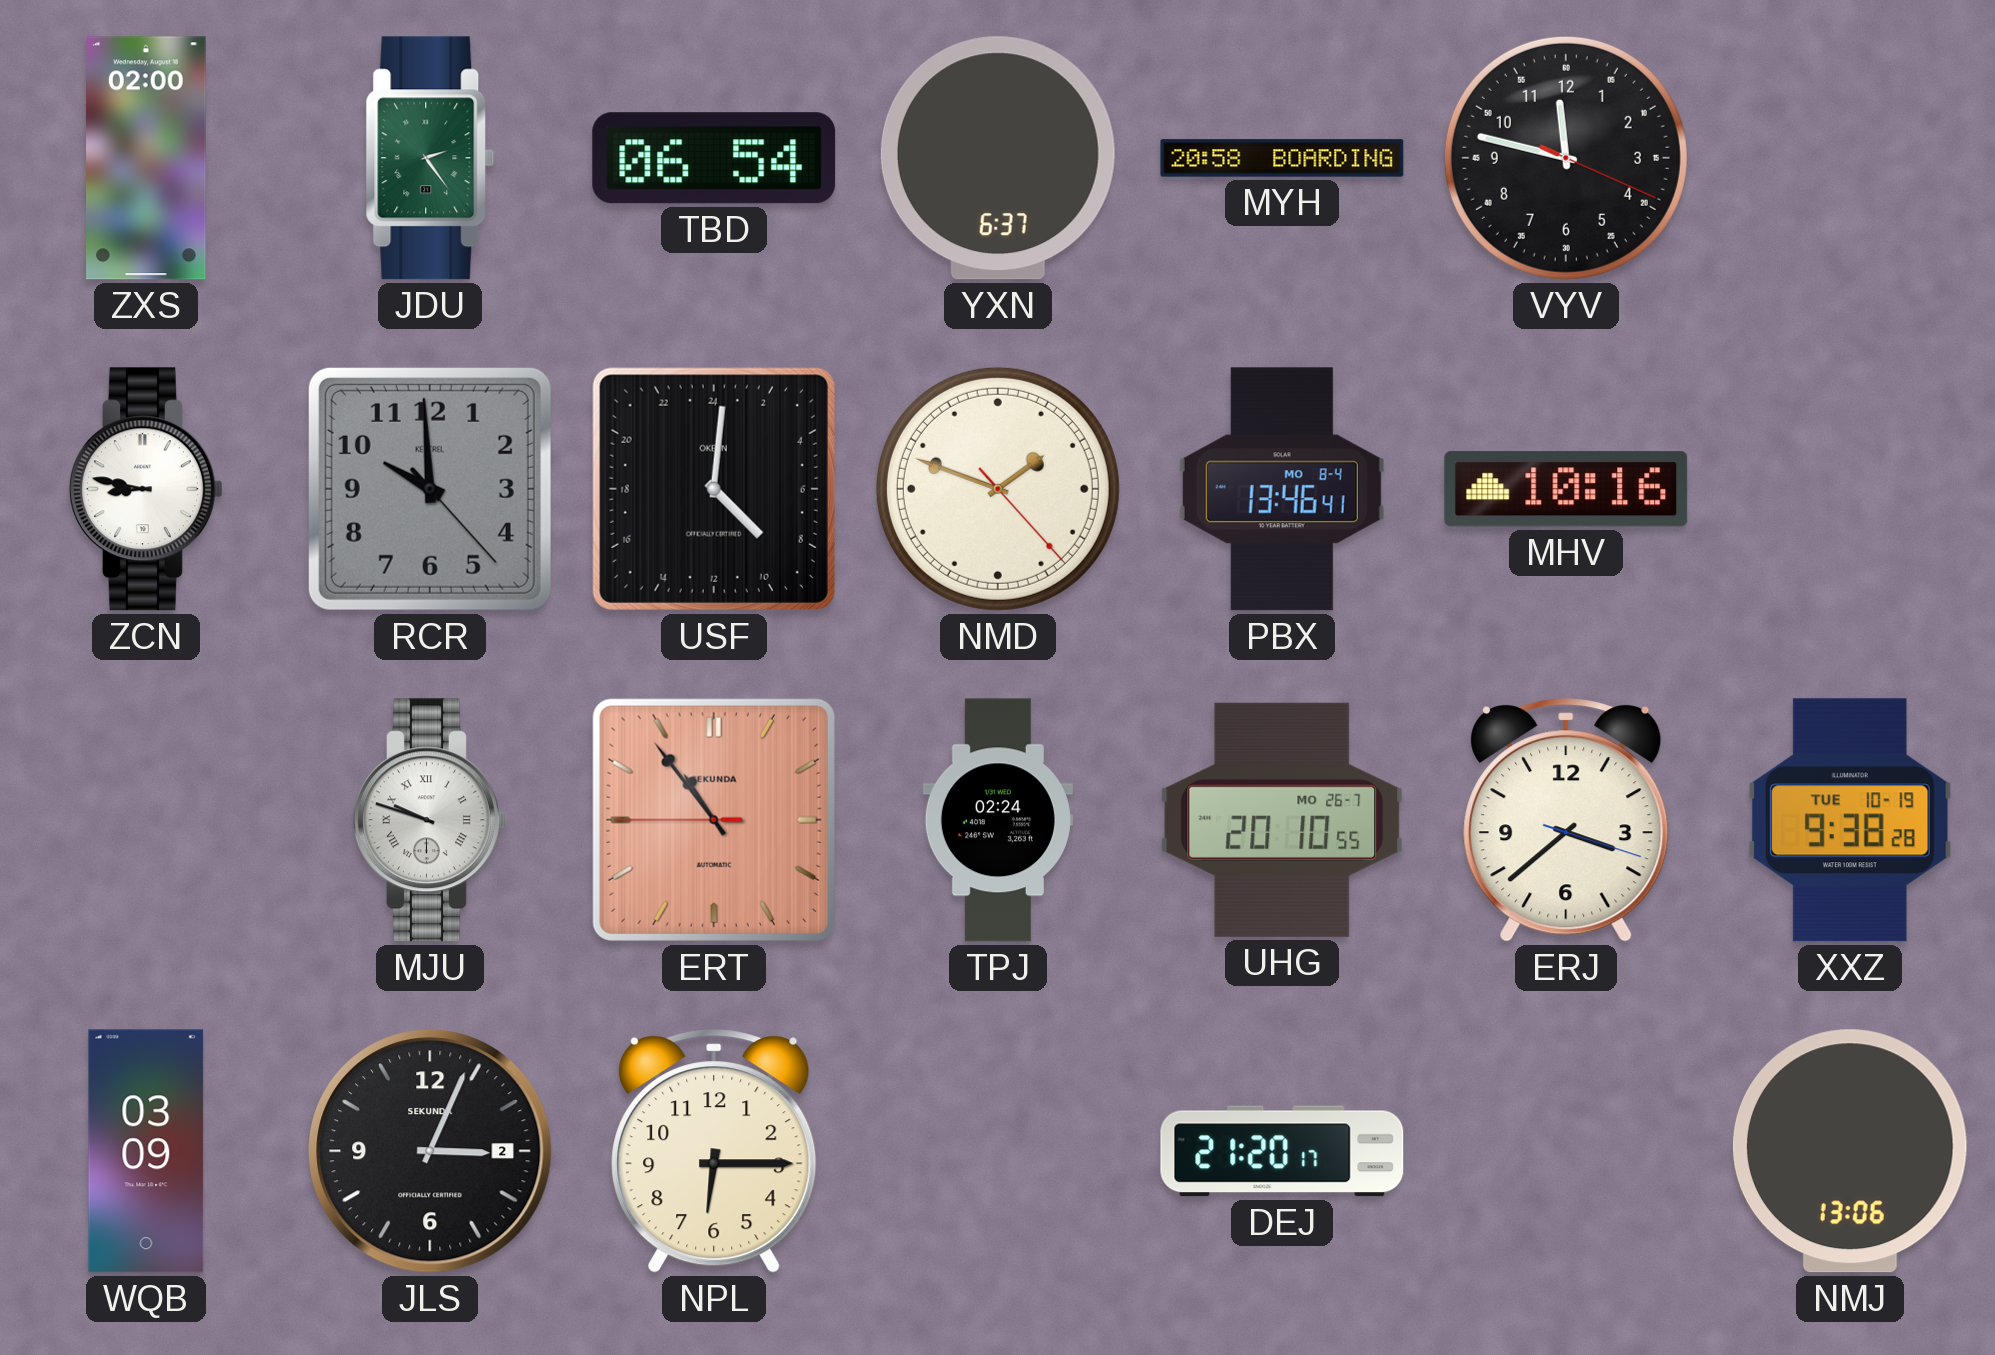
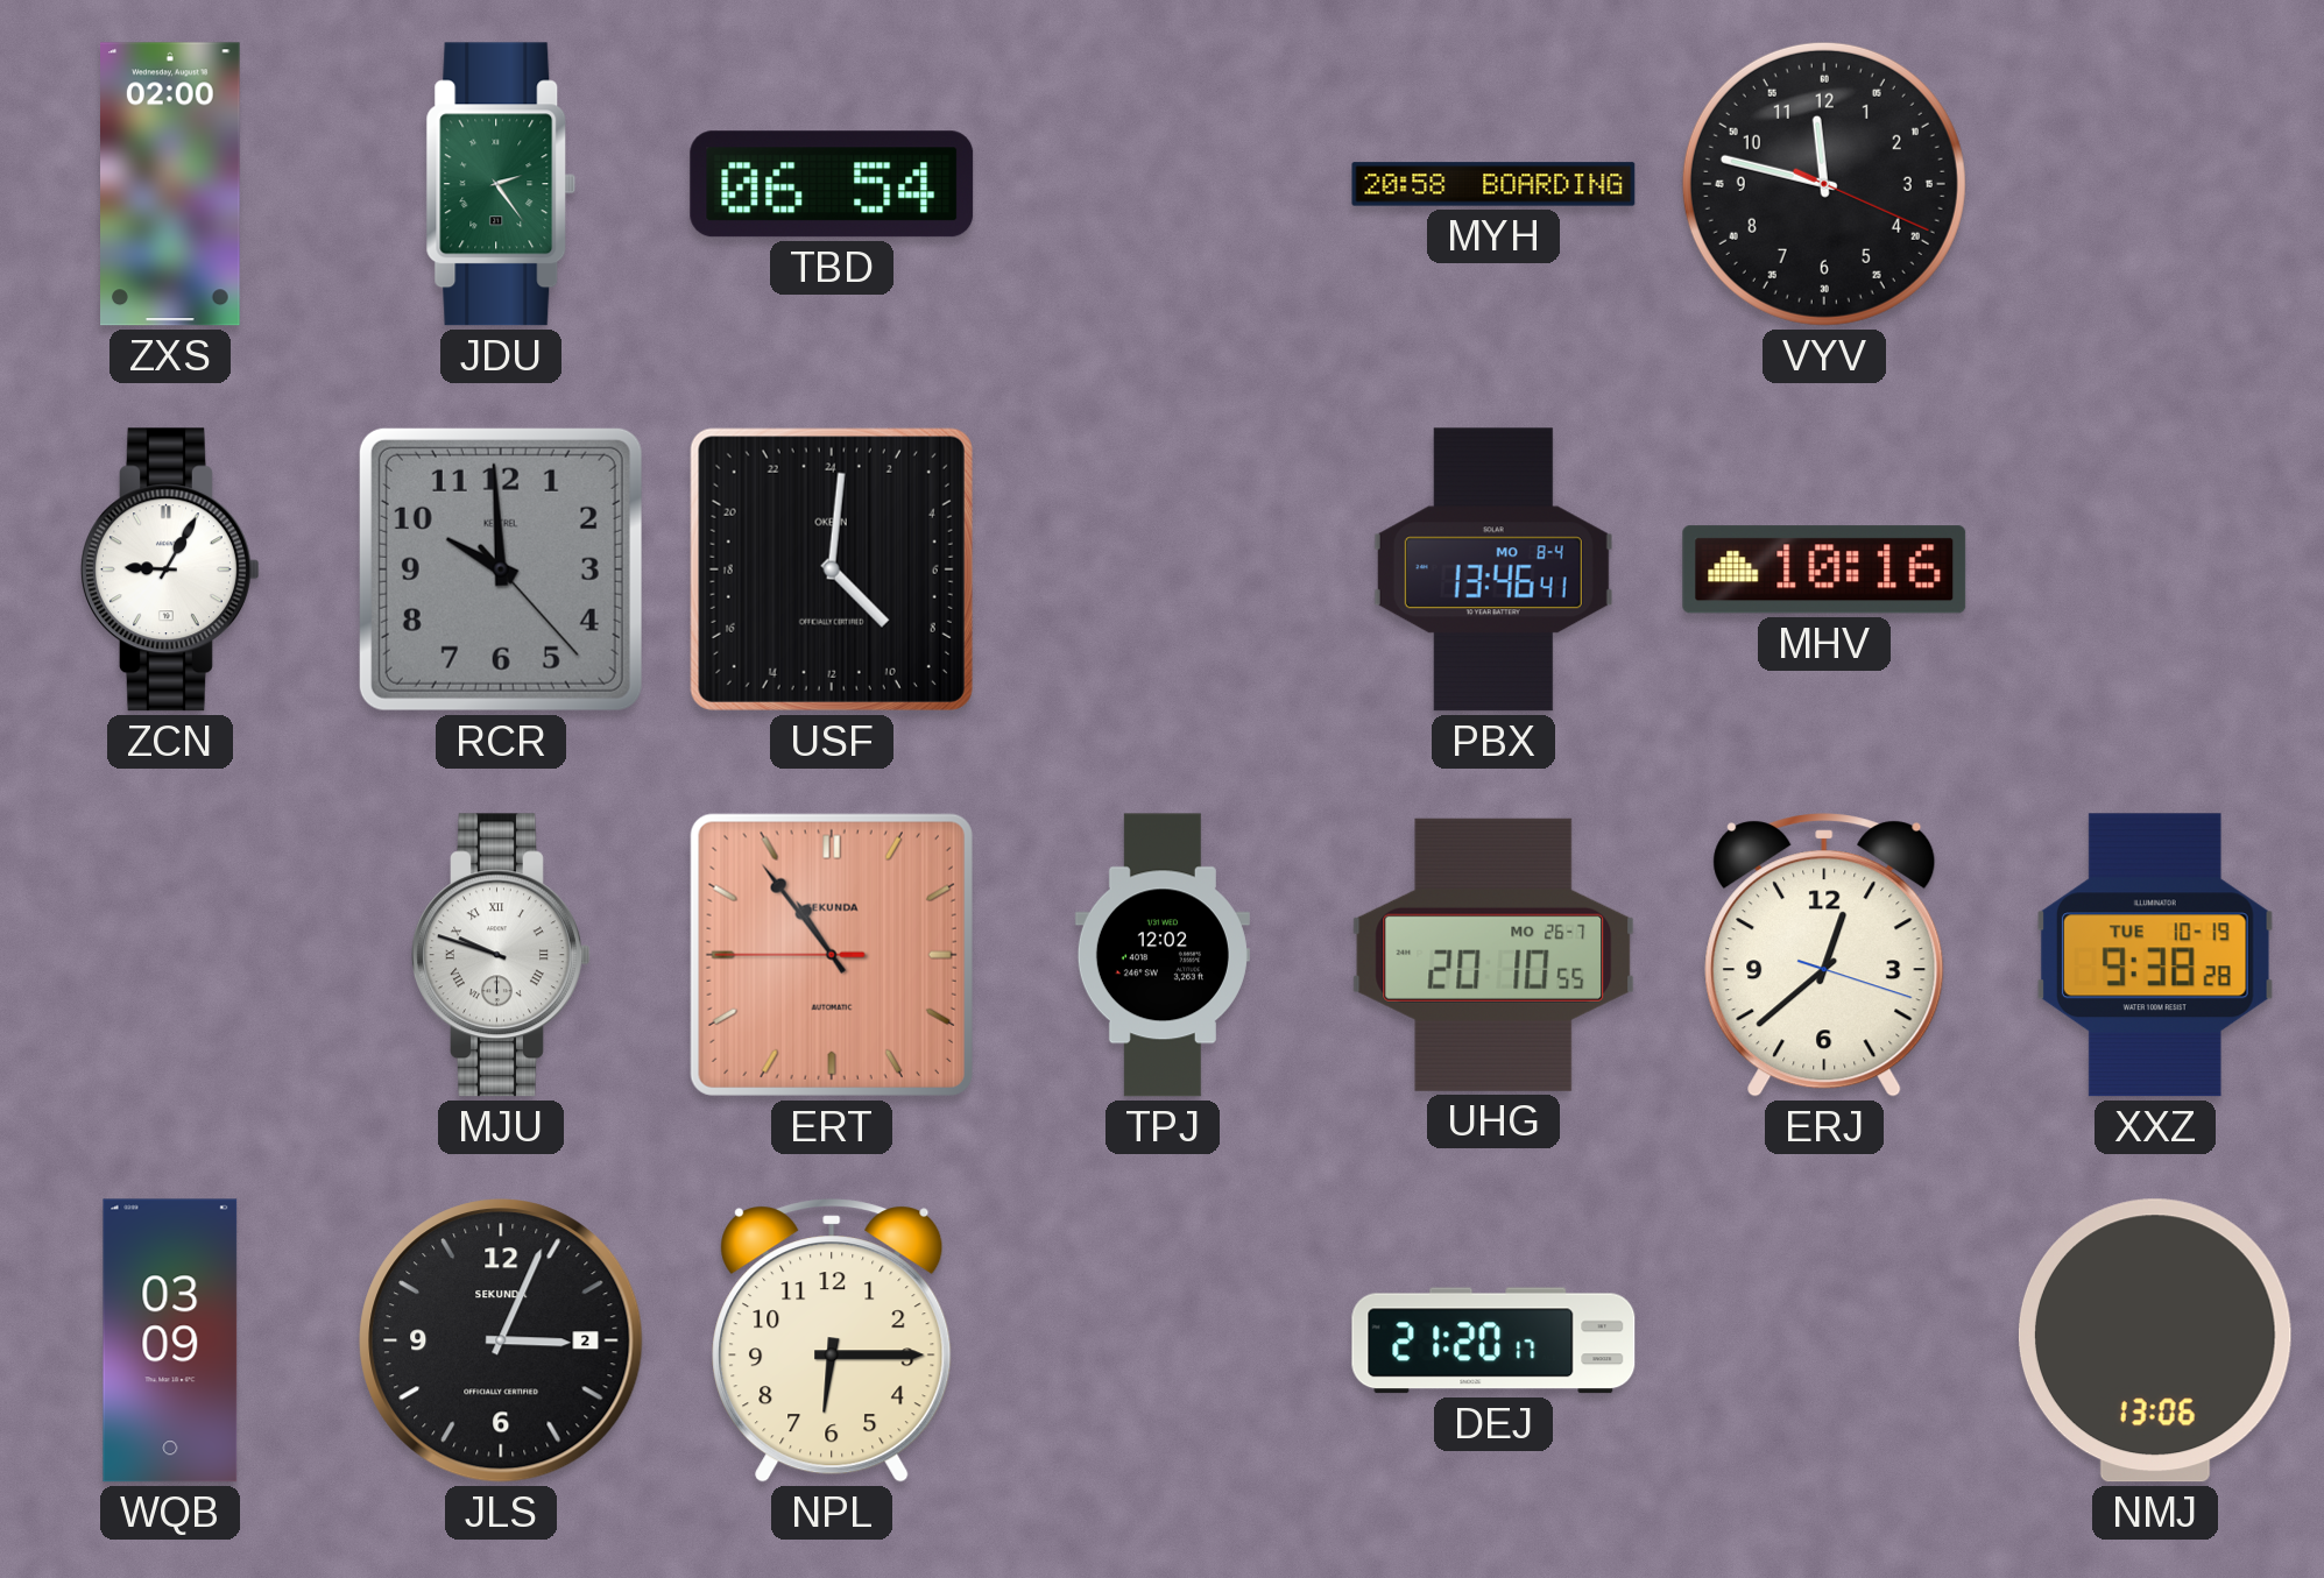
YXN: 6:37 -> none (998, 158)
ZCN: 8:47 -> 9:05 (171, 569)
NMD: 1:48 -> none (998, 489)
TPJ: 02:24 -> 12:02 (1163, 955)
ERJ: 3:38 -> 12:38 (1824, 955)
